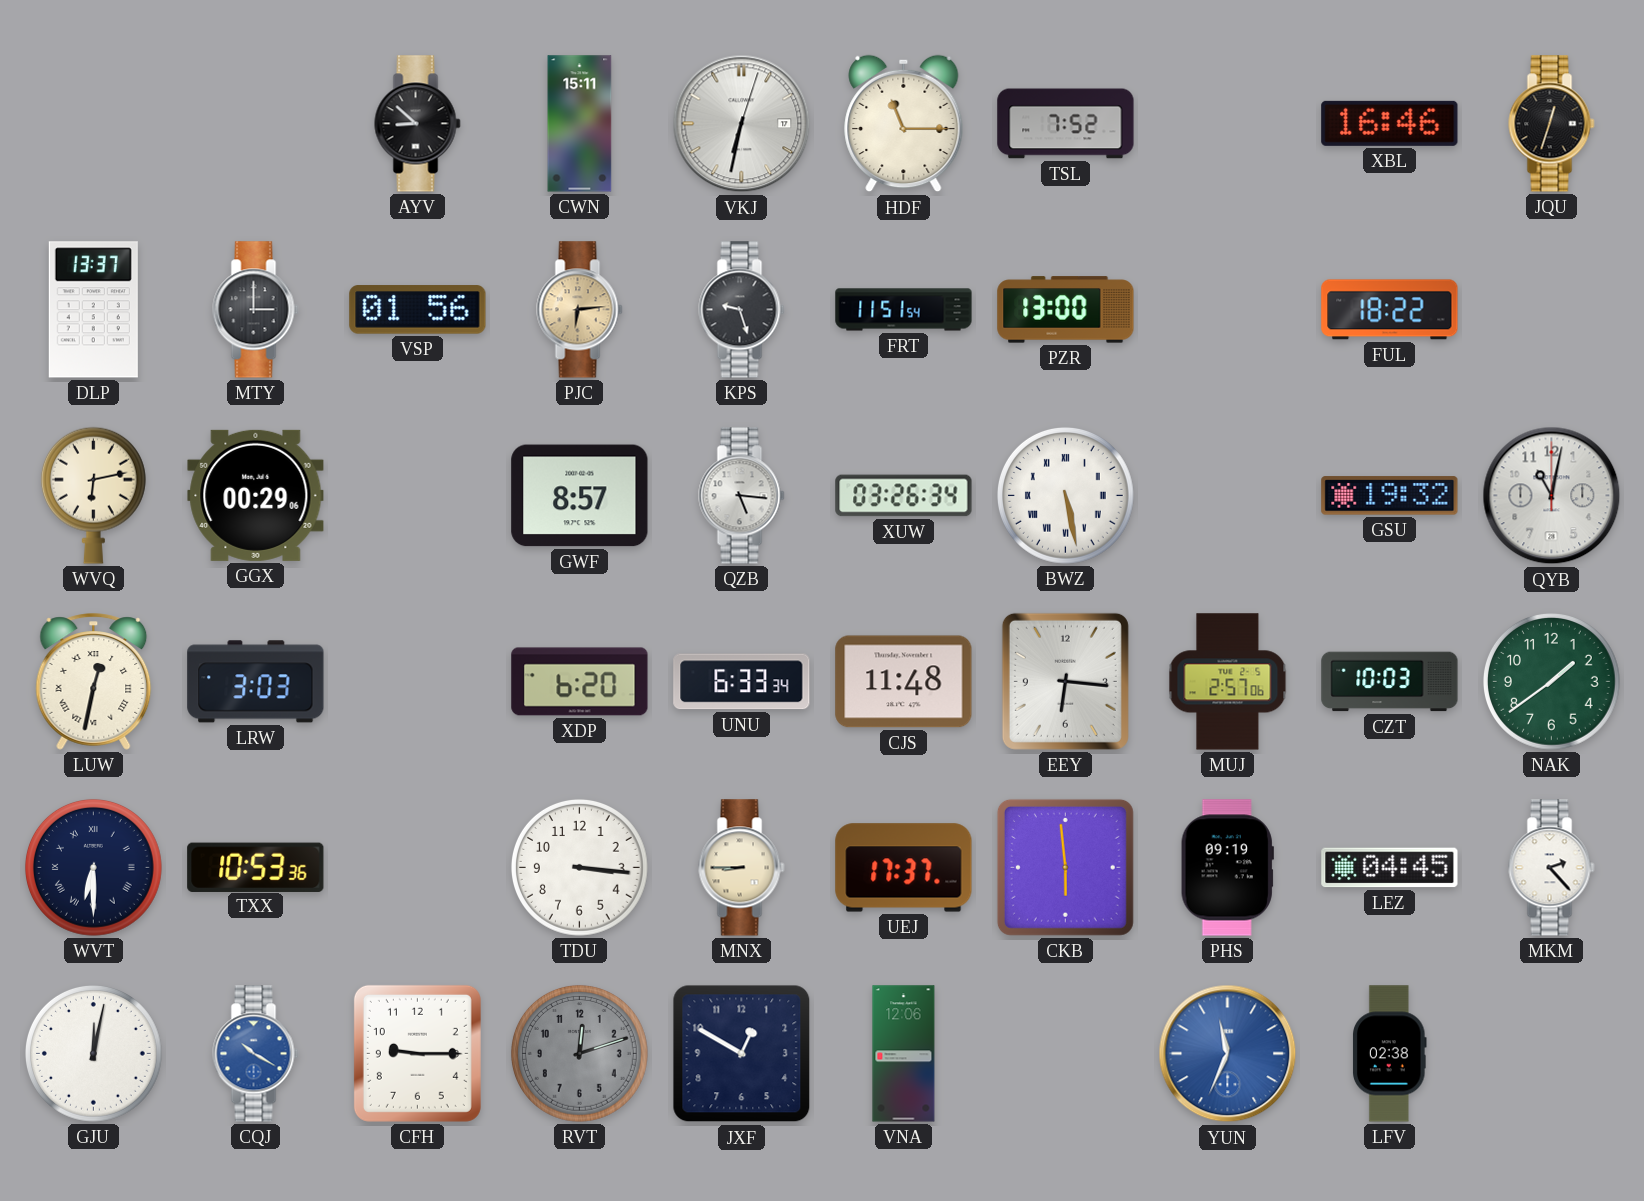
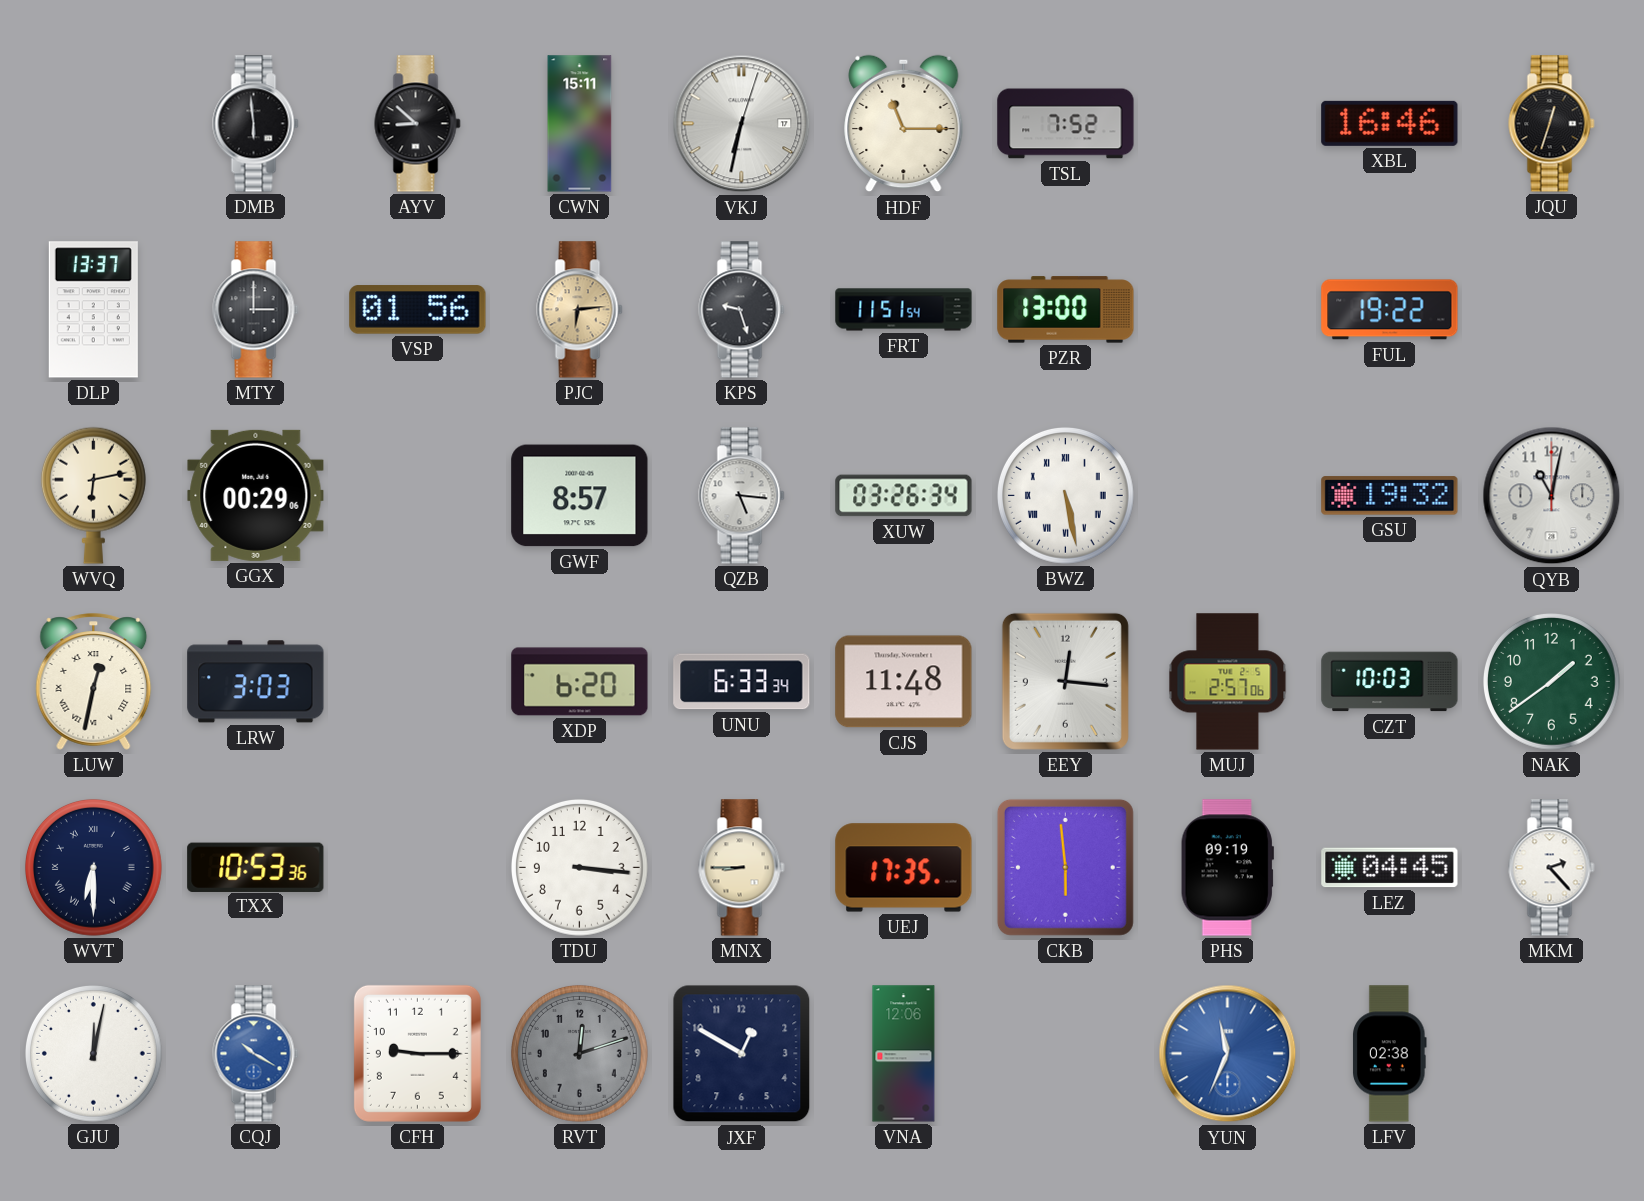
DMB: none -> 5:59 (256, 124)
FUL: 18:22 -> 19:22 (1390, 310)
EEY: 6:16 -> 12:16 (1065, 681)
UEJ: 17:37 -> 17:35 (904, 868)
